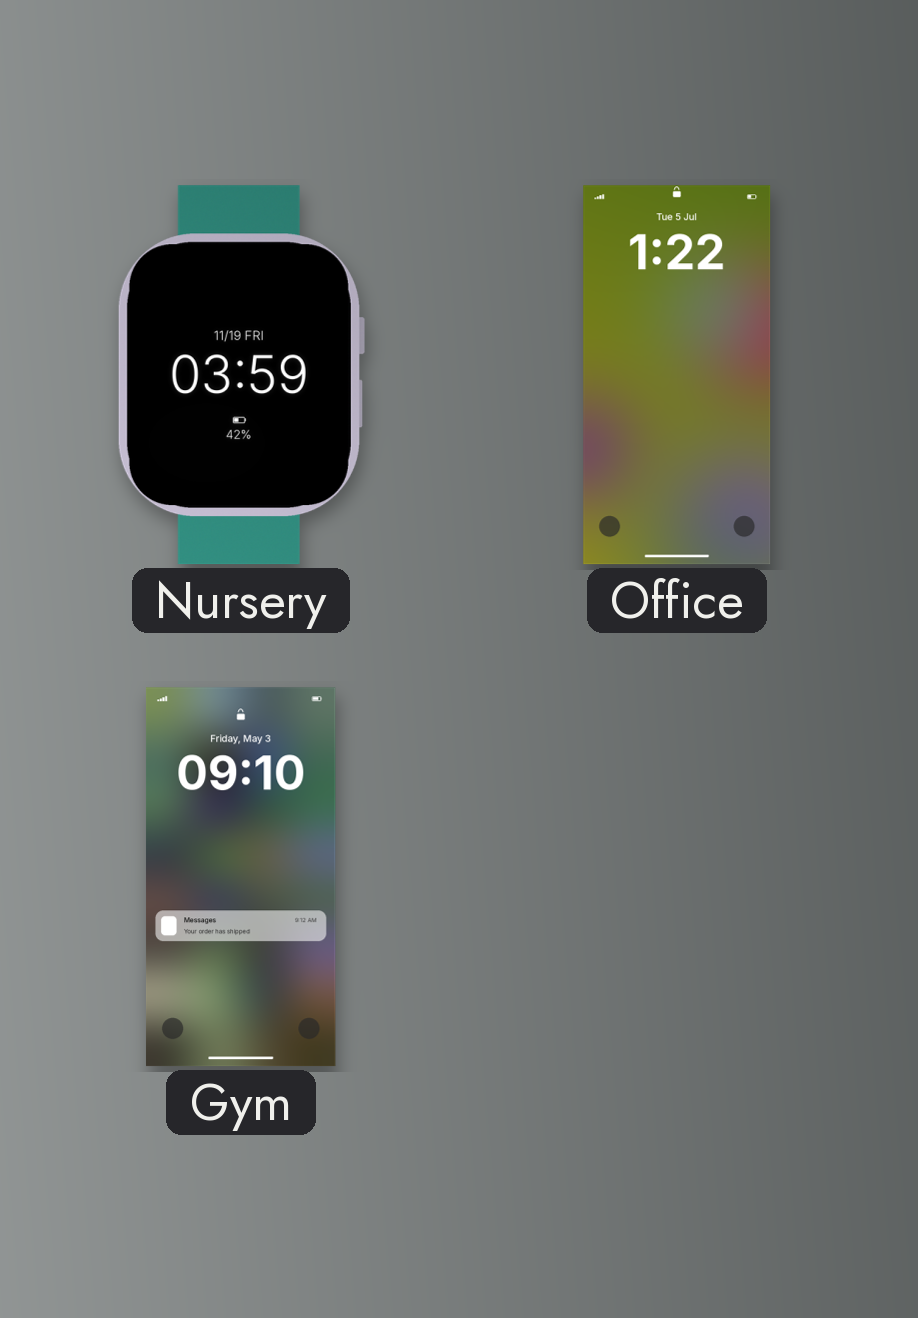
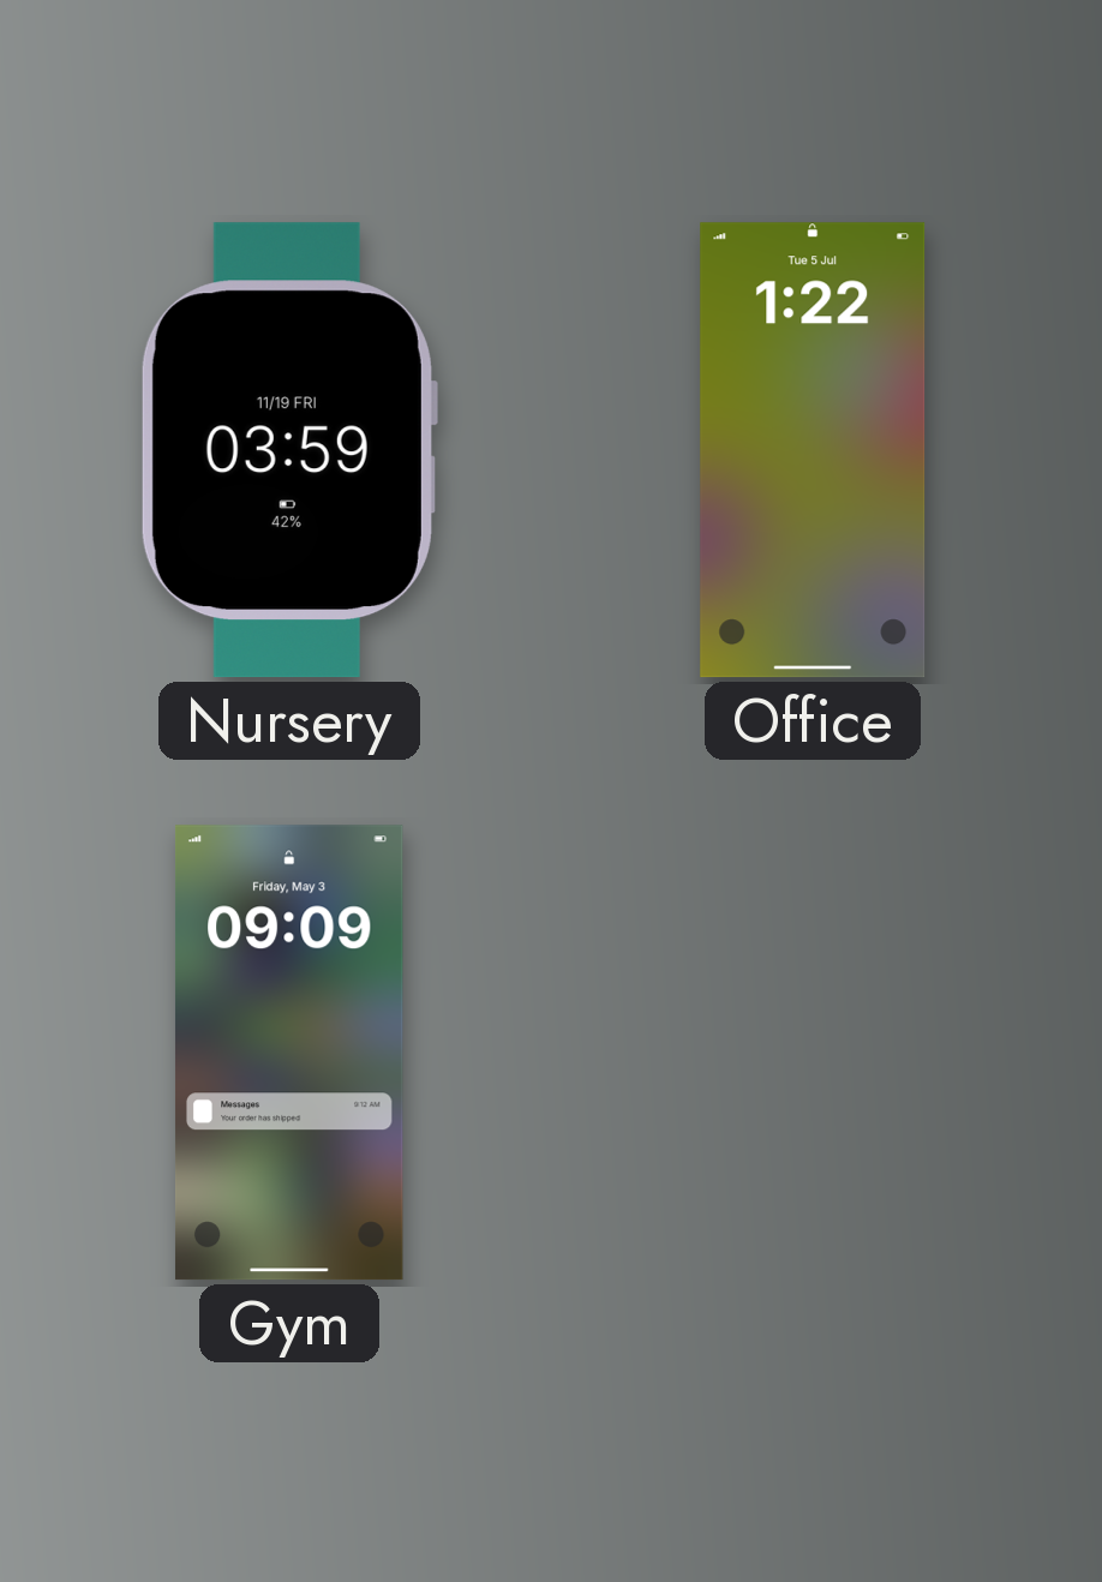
Gym: 09:10 -> 09:09 (289, 1053)
